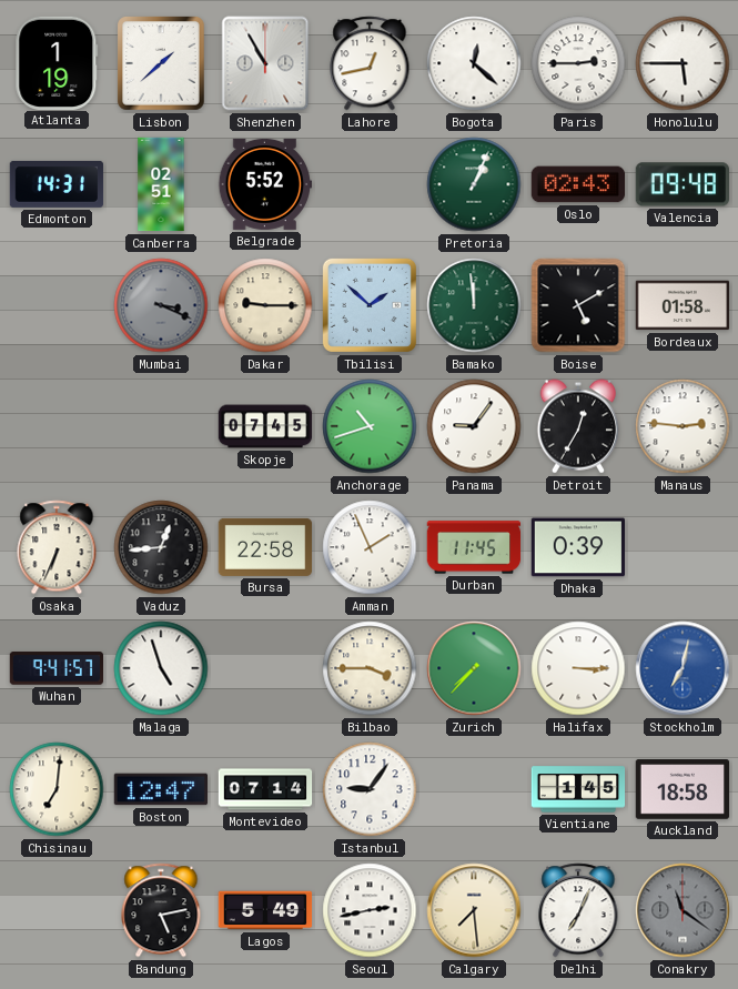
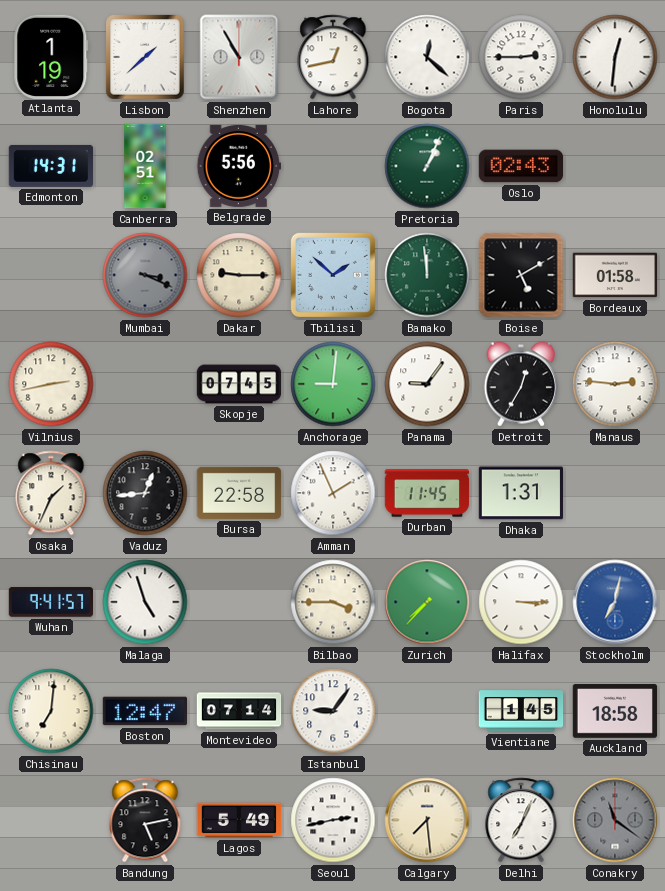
Honolulu: 5:45 -> 12:31 (615, 57)
Belgrade: 5:52 -> 5:56 (239, 166)
Valencia: 09:48 -> none (681, 184)
Vilnius: none -> 2:43 (51, 384)
Anchorage: 10:42 -> 9:01 (333, 384)
Osaka: 6:34 -> 1:34 (51, 493)
Dhaka: 0:39 -> 1:31 (521, 493)
